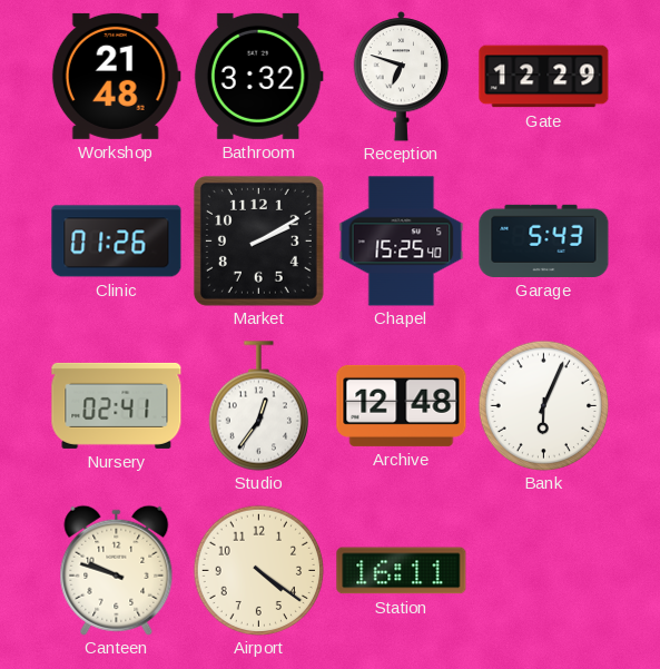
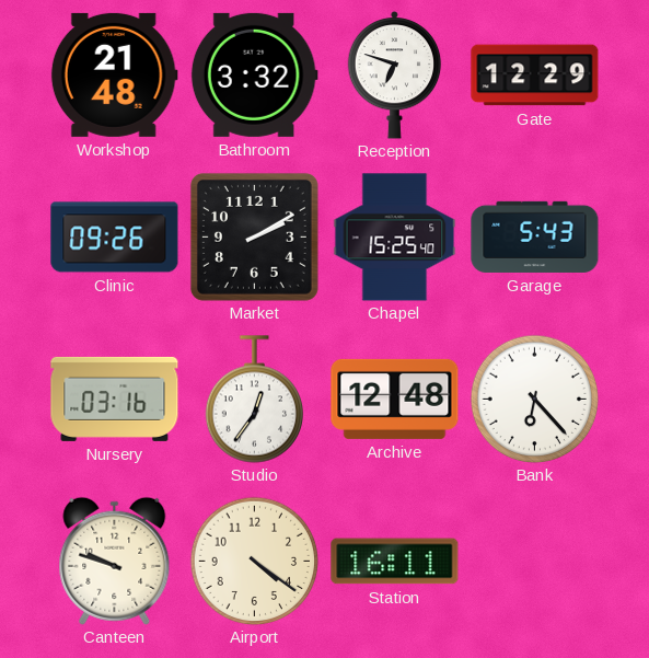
Clinic: 01:26 -> 09:26 (115, 238)
Nursery: 02:41 -> 03:16 (115, 399)
Bank: 6:04 -> 6:23 (534, 399)
